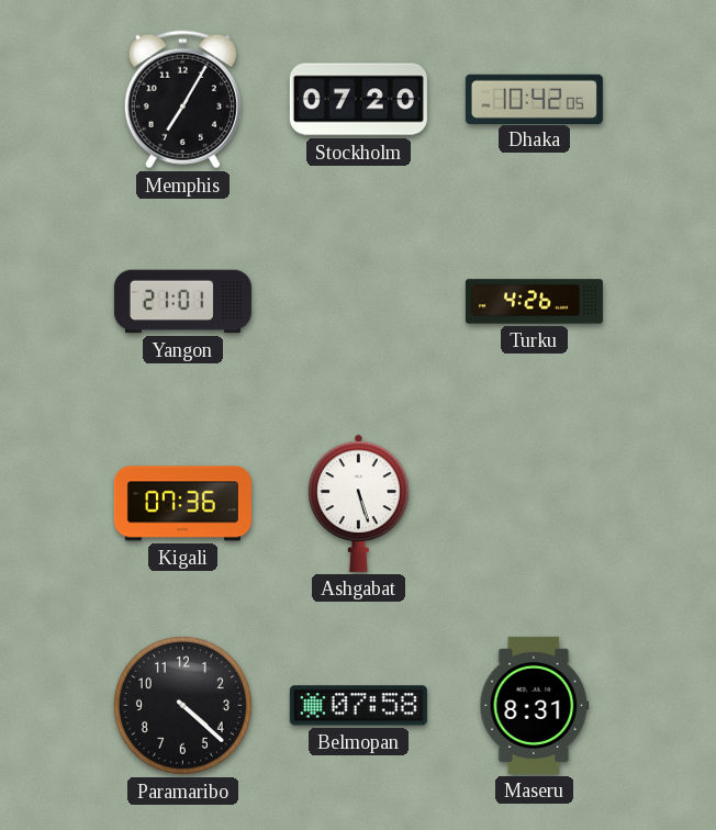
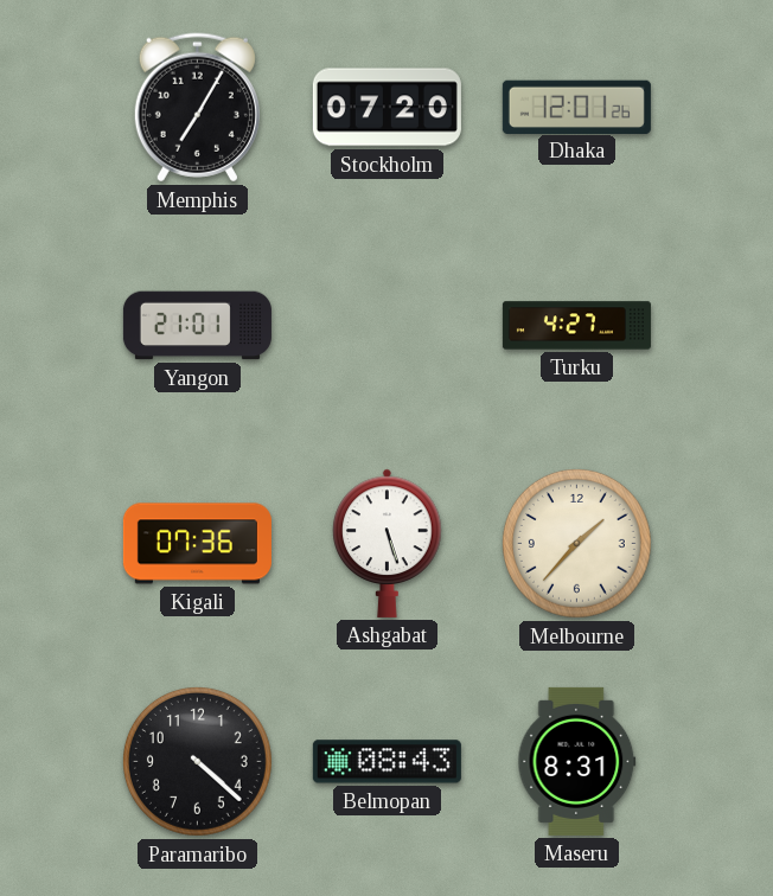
Dhaka: 10:42 -> 12:01 (576, 107)
Turku: 4:26 -> 4:27 (576, 326)
Melbourne: none -> 1:37 (576, 543)
Belmopan: 07:58 -> 08:43 (386, 762)
